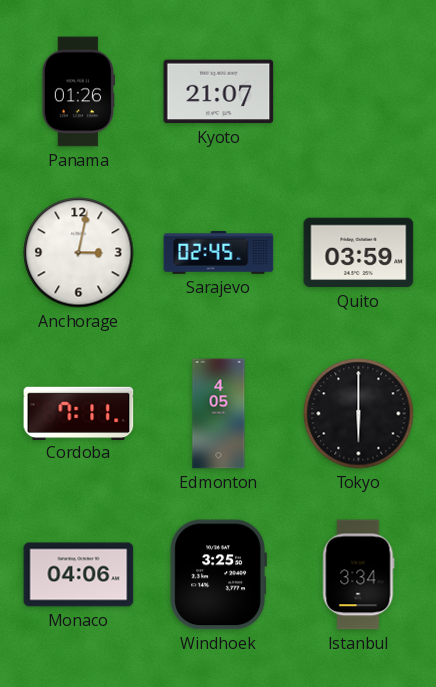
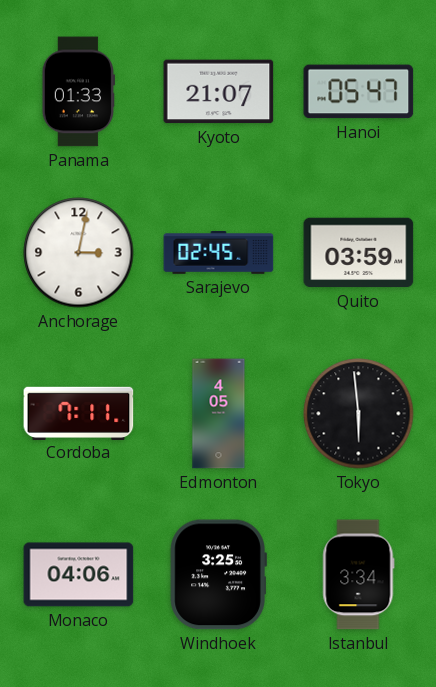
Panama: 01:26 -> 01:33 (78, 92)
Hanoi: none -> 05:47 (359, 92)
Tokyo: 6:00 -> 5:59 (359, 414)
